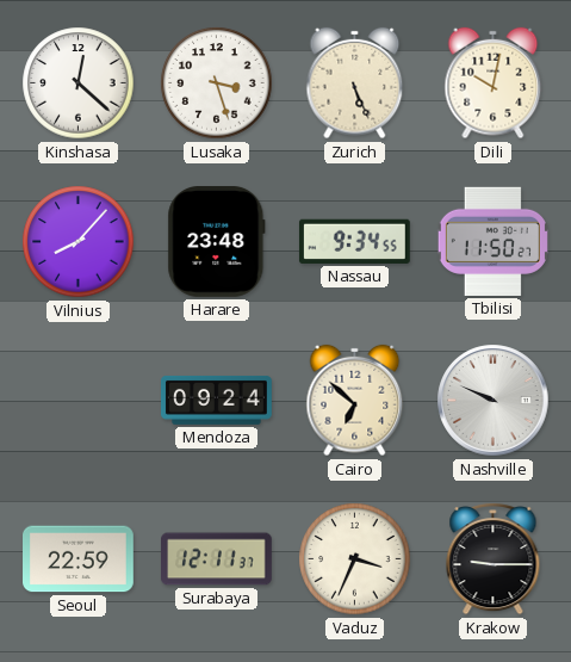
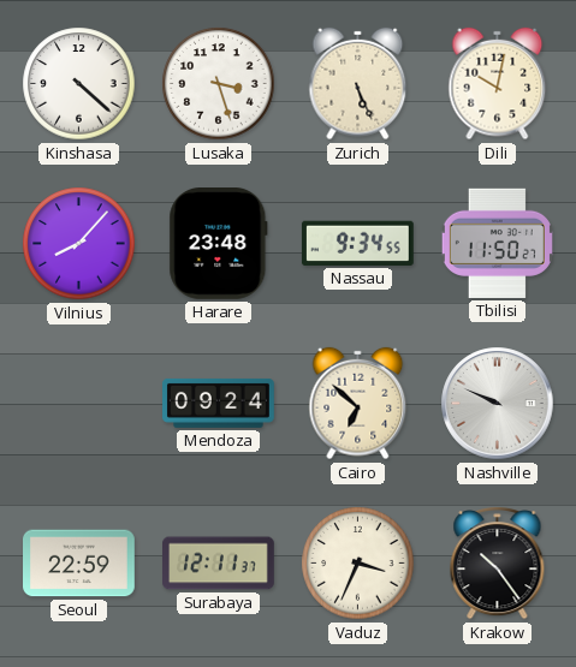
Kinshasa: 12:22 -> 4:22 (79, 84)
Krakow: 9:15 -> 10:24 (498, 564)
